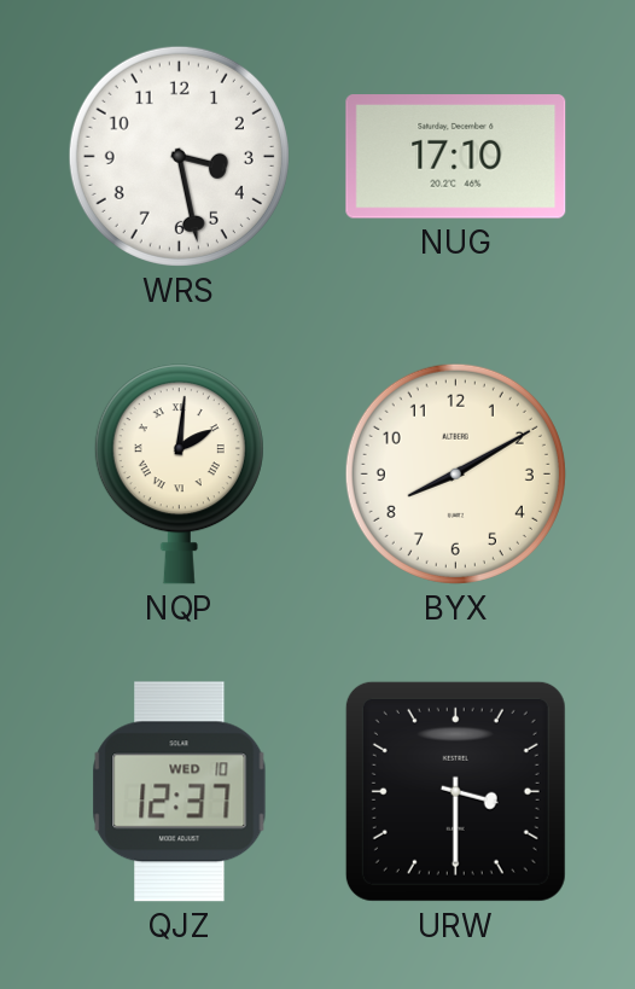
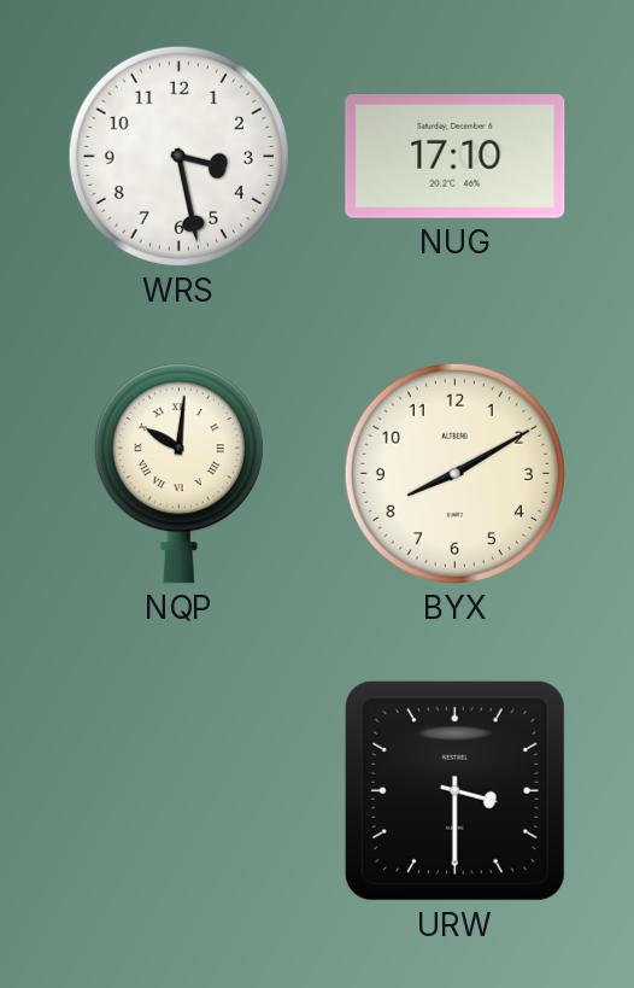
NQP: 2:01 -> 10:01 (178, 474)
QJZ: 12:37 -> none (180, 792)
